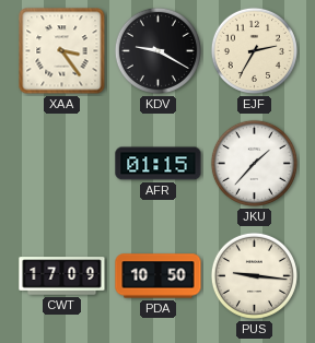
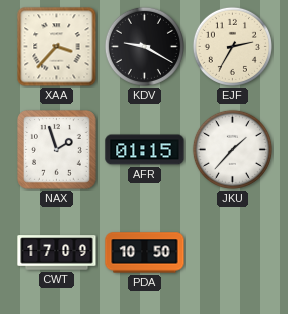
XAA: 3:24 -> 3:37 (57, 47)
NAX: none -> 1:57 (57, 150)
PUS: 9:16 -> none (254, 275)
